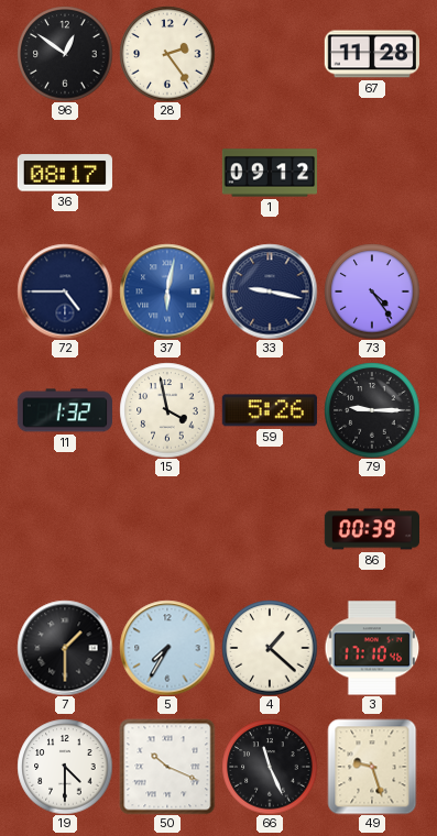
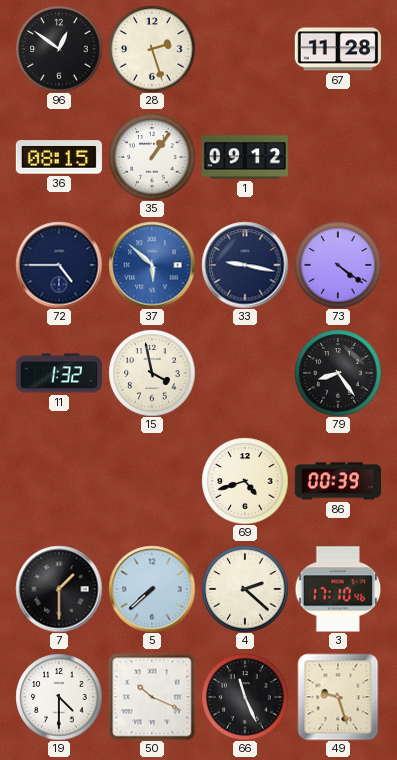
28: 2:24 -> 2:27 (152, 49)
36: 08:17 -> 08:15 (59, 157)
35: none -> 1:06 (152, 157)
37: 6:02 -> 5:52 (152, 265)
73: 4:24 -> 4:21 (338, 265)
59: 5:26 -> none (270, 410)
79: 9:15 -> 8:24 (338, 373)
69: none -> 4:42 (245, 481)
5: 7:35 -> 7:38 (152, 589)
4: 1:22 -> 2:22 (245, 589)
